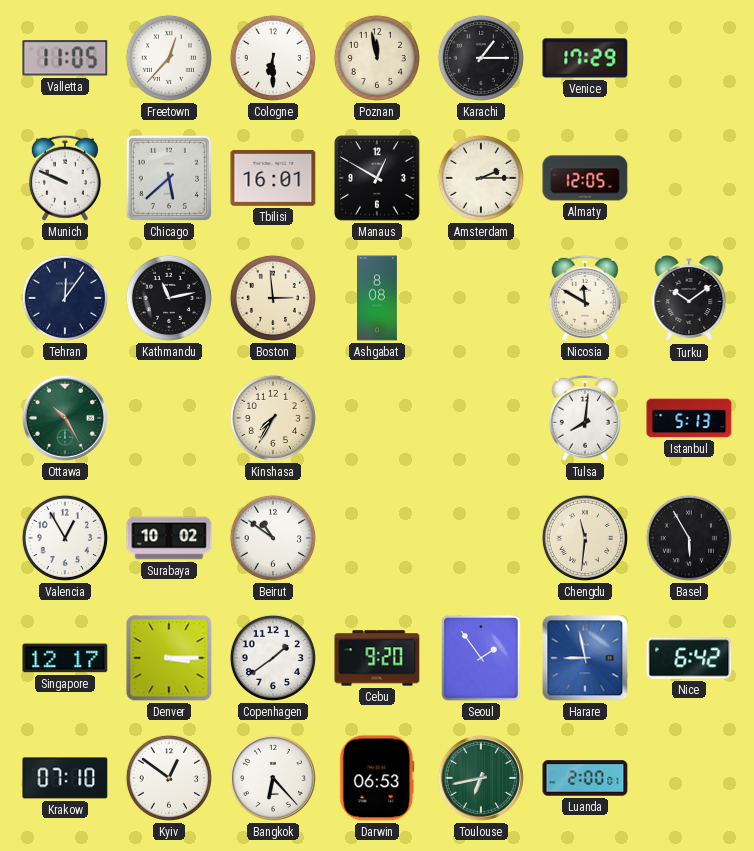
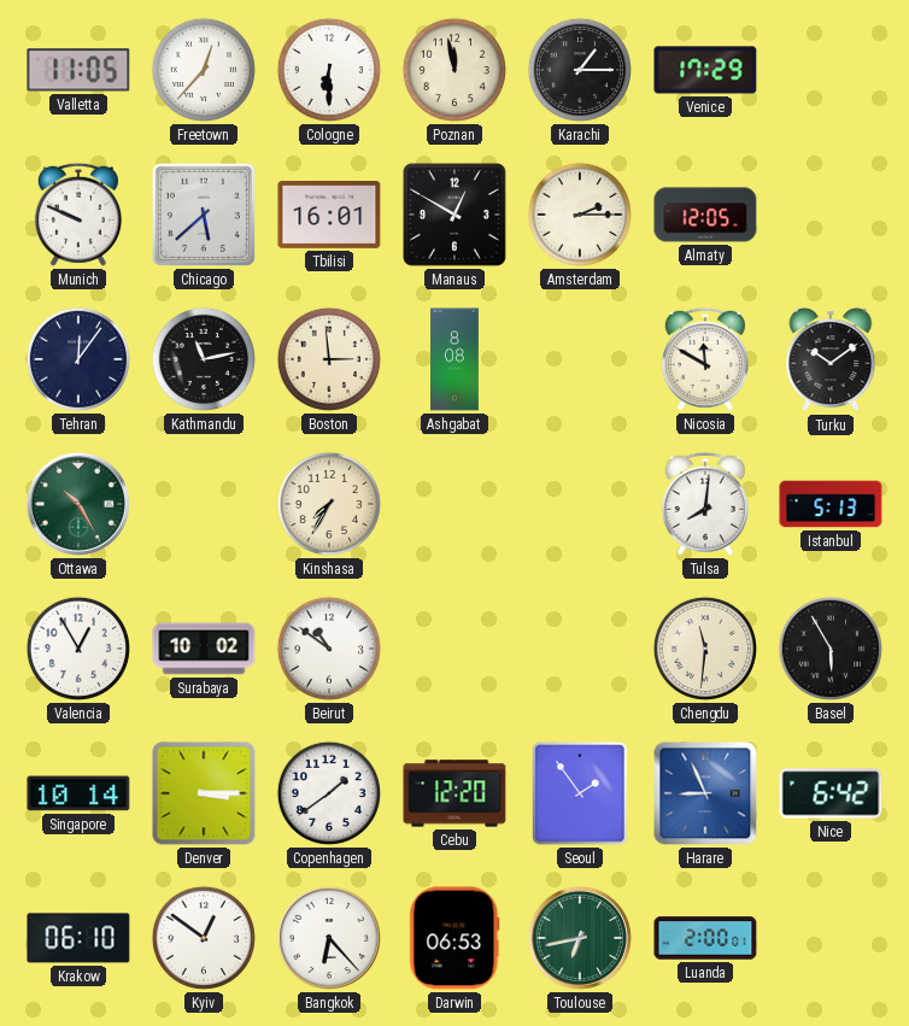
Singapore: 12:17 -> 10:14 (78, 793)
Cebu: 9:20 -> 12:20 (454, 793)
Harare: 8:58 -> 8:56 (705, 793)
Krakow: 07:10 -> 06:10 (78, 938)
